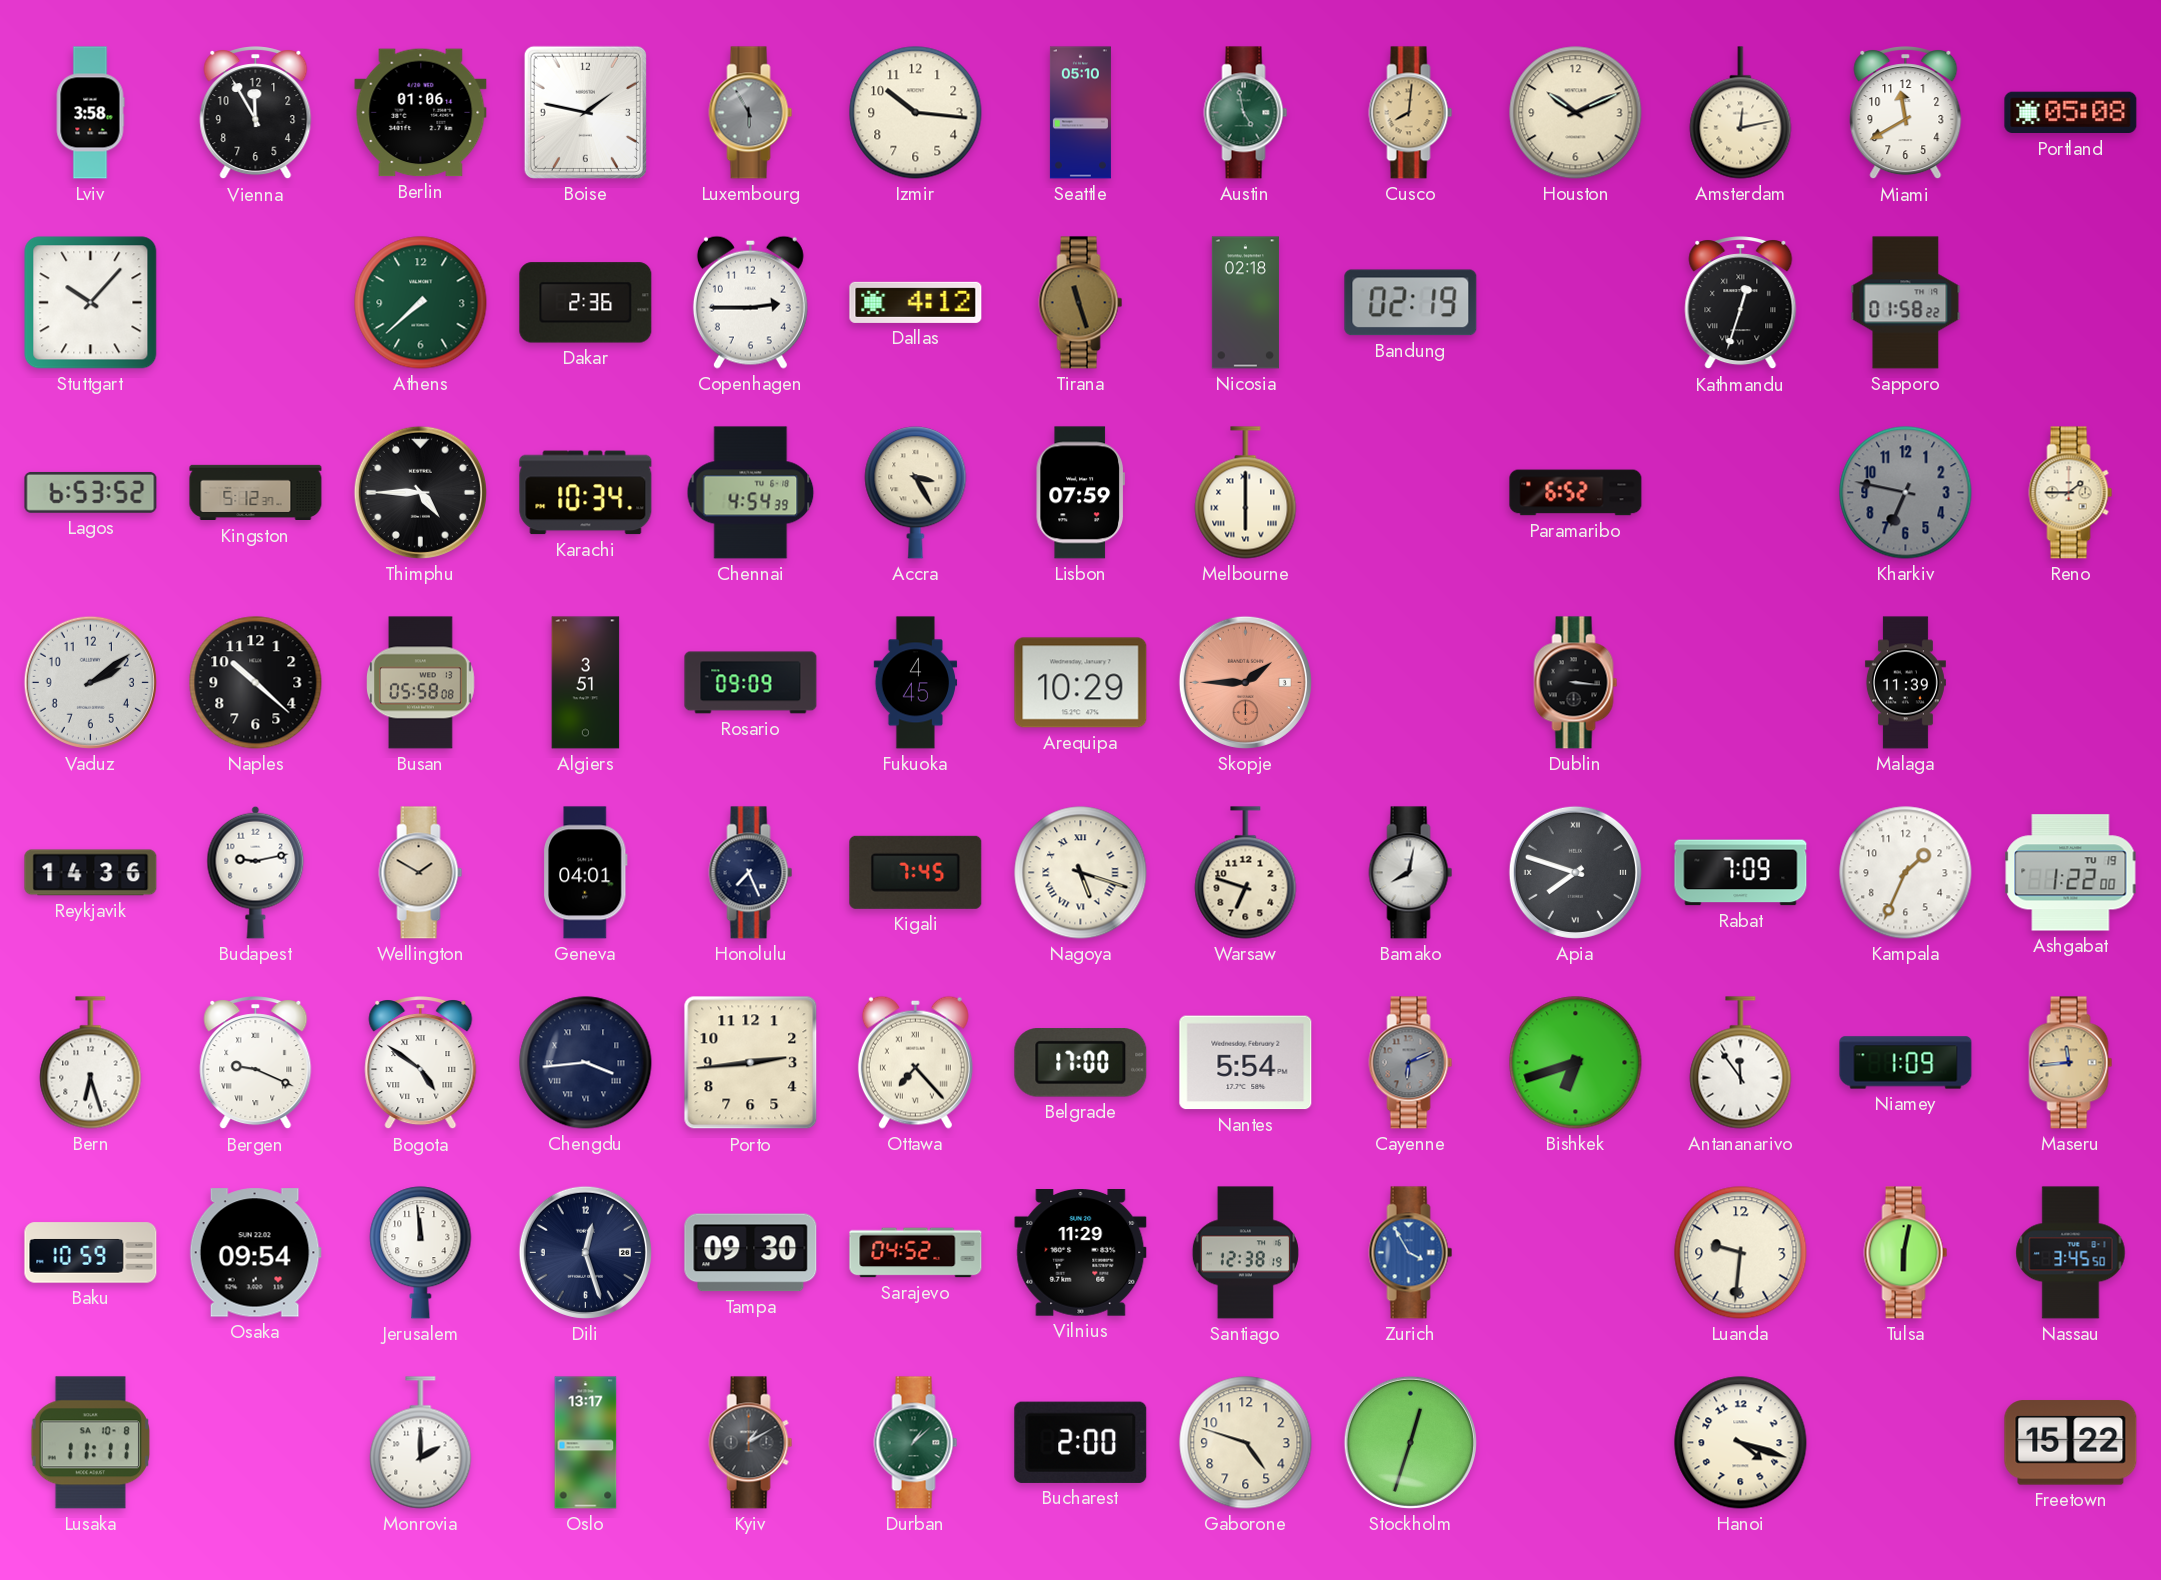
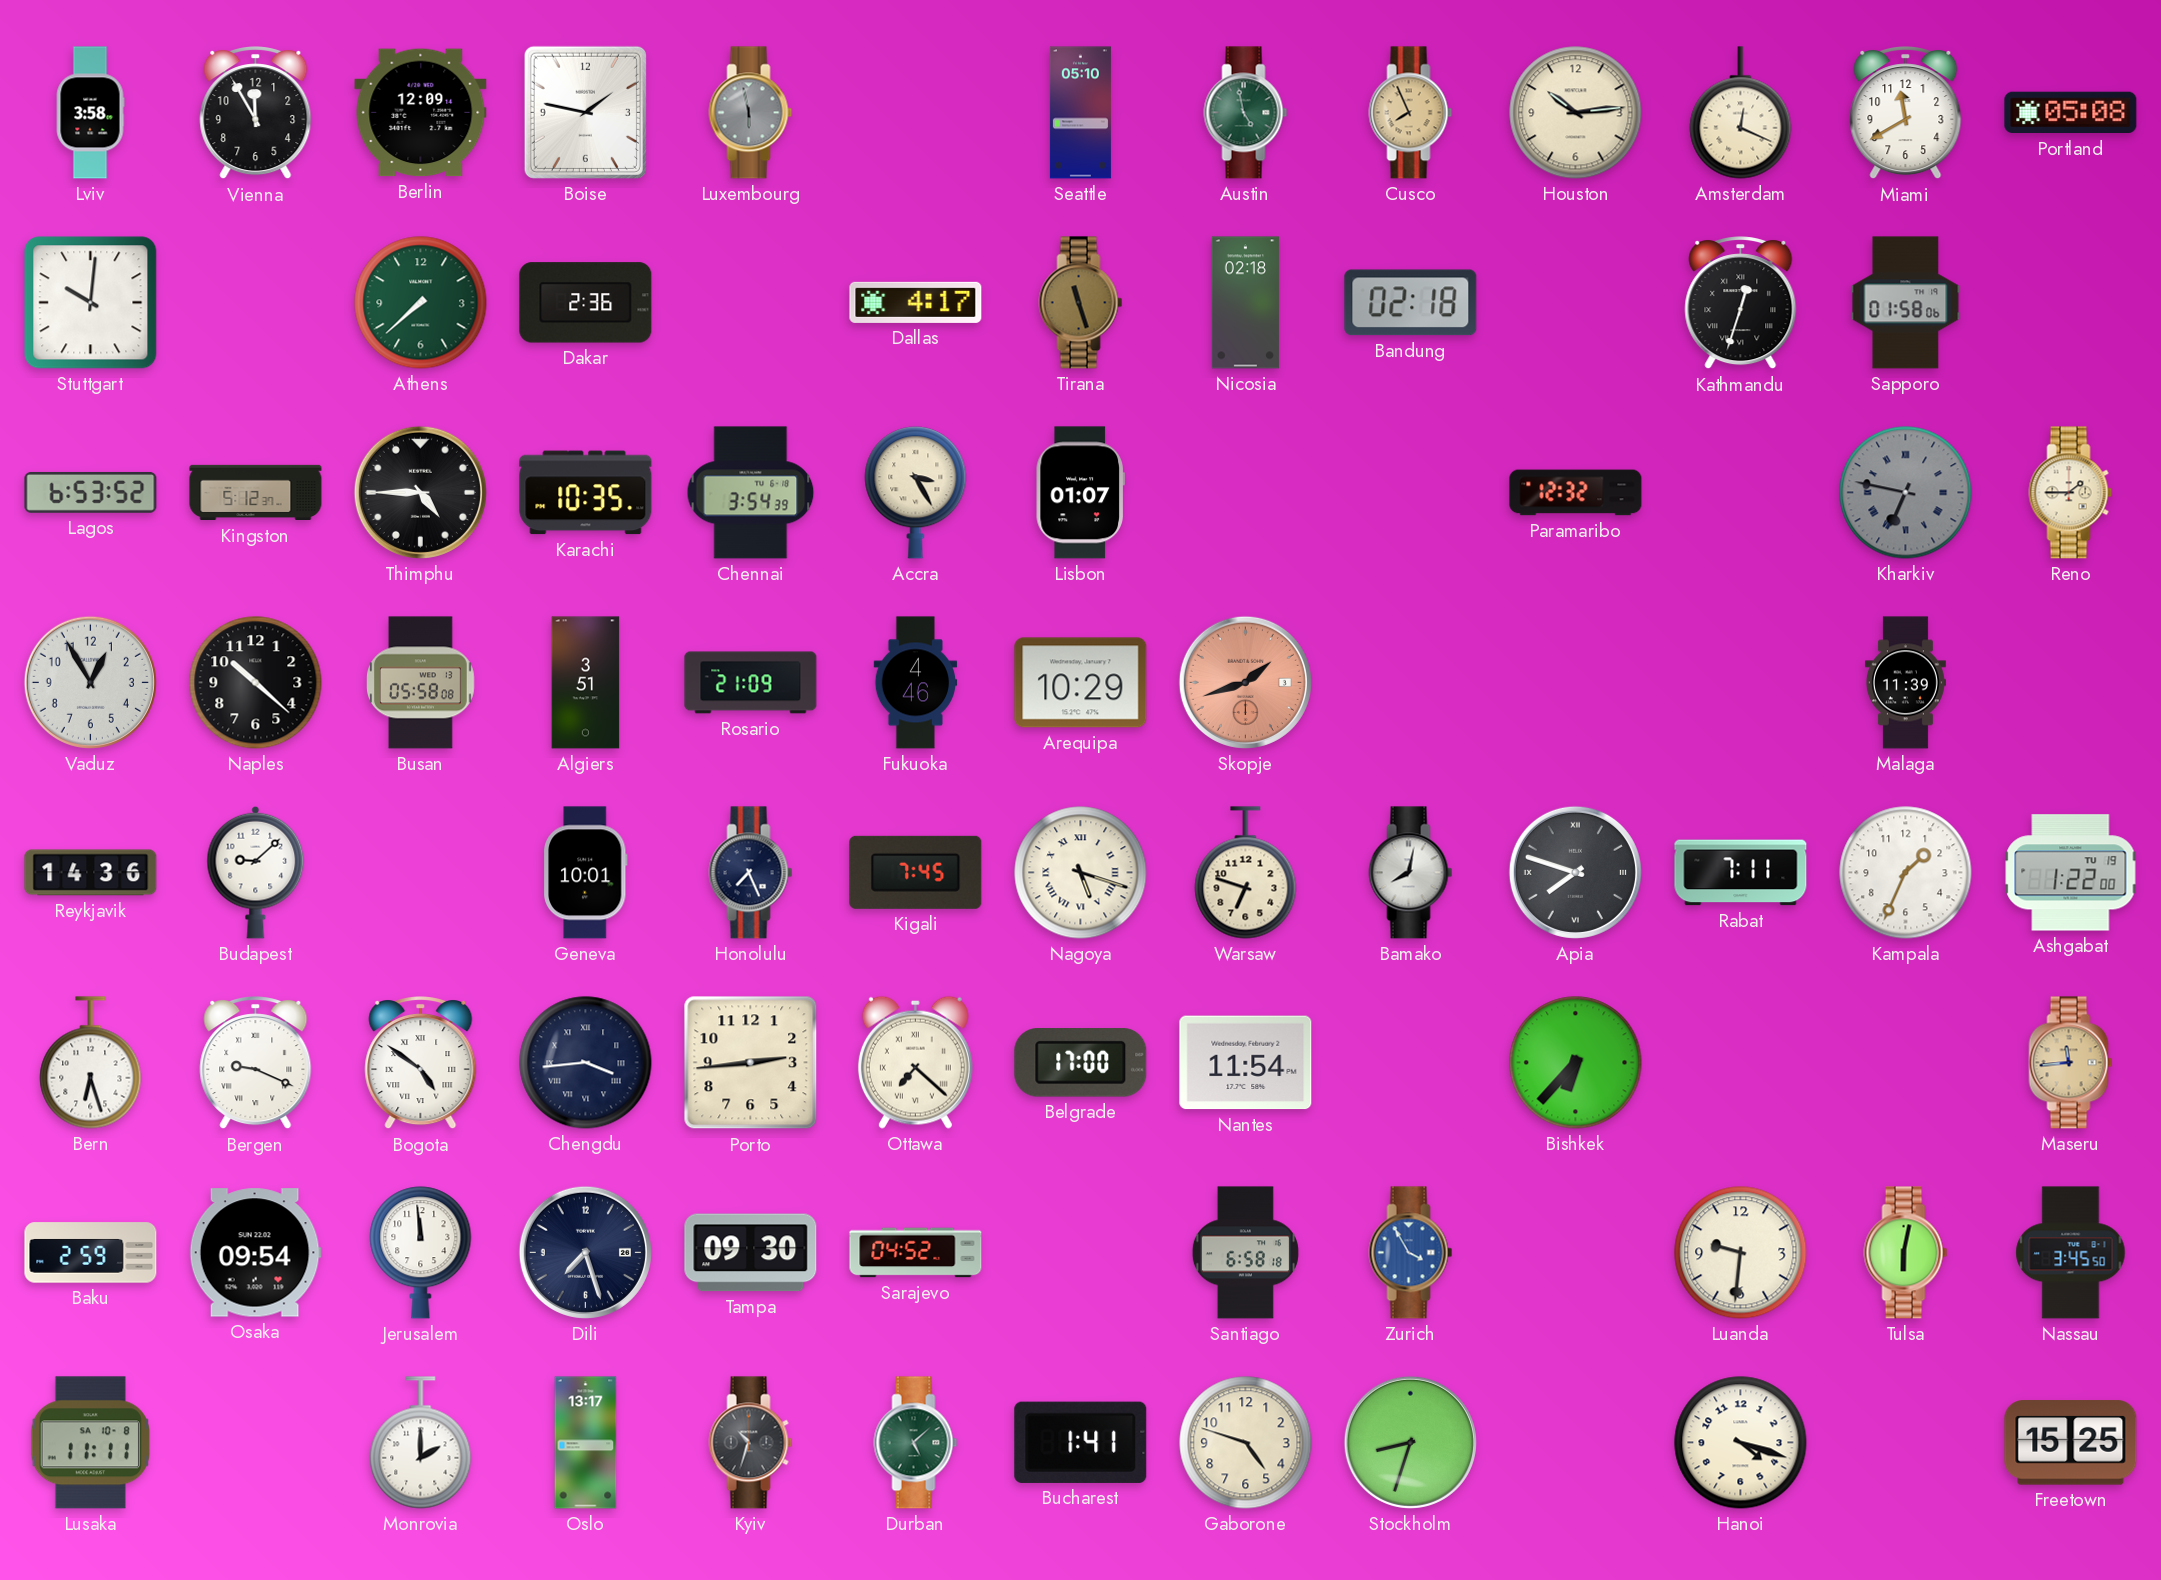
Berlin: 01:06 -> 12:09 (421, 113)
Luxembourg: 5:55 -> 5:58 (751, 113)
Izmir: 10:16 -> none (916, 113)
Cusco: 8:01 -> 7:56 (1411, 113)
Houston: 10:11 -> 10:14 (1576, 113)
Amsterdam: 12:13 -> 12:19 (1741, 113)
Stuttgart: 10:07 -> 10:01 (91, 303)
Copenhagen: 2:45 -> none (750, 302)
Dallas: 4:12 -> 4:17 (916, 302)
Bandung: 02:19 -> 02:18 (1411, 303)
Sapporo: 01:58:22 -> 01:58:06 (1906, 303)
Karachi: 10:34 -> 10:35 (586, 493)
Chennai: 4:54 -> 3:54 (751, 493)
Lisbon: 07:59 -> 01:07 (1080, 493)
Melbourne: 6:00 -> none (1246, 493)
Paramaribo: 6:52 -> 12:32 (1576, 493)
Kharkiv numerals: Arabic -> Roman (1906, 493)
Vaduz: 2:09 -> 12:55 (90, 682)
Rosario: 09:09 -> 21:09 (751, 683)
Fukuoka: 4:45 -> 4:46 (916, 683)
Skopje: 1:45 -> 1:42 (1245, 682)
Dublin: 3:16 -> none (1576, 683)
Budapest: 9:13 -> 9:08 (256, 872)
Wellington: 1:50 -> none (421, 873)
Geneva: 04:01 -> 10:01 (586, 873)
Rabat: 7:09 -> 7:11 (1741, 873)
Ottawa: 7:23 -> 7:22 (915, 1062)
Nantes: 5:54 -> 11:54 (1246, 1063)
Cayenne: 6:11 -> none (1411, 1063)
Bishkek: 6:42 -> 6:37 (1576, 1063)
Antananarivo: 11:54 -> none (1741, 1063)
Niamey: 1:09 -> none (1906, 1063)
Baku: 10:59 -> 2:59 (91, 1253)
Dili: 12:27 -> 7:27 (585, 1252)
Vilnius: 11:29 -> none (1081, 1253)
Santiago: 12:38 -> 6:58 (1245, 1253)
Kyiv: 1:10 -> 10:33 (751, 1443)
Durban: 1:08 -> 5:08 (916, 1443)
Bucharest: 2:00 -> 1:41 (1081, 1442)
Stockholm: 12:33 -> 8:33 (1410, 1442)
Freetown: 15:22 -> 15:25 (2071, 1443)
